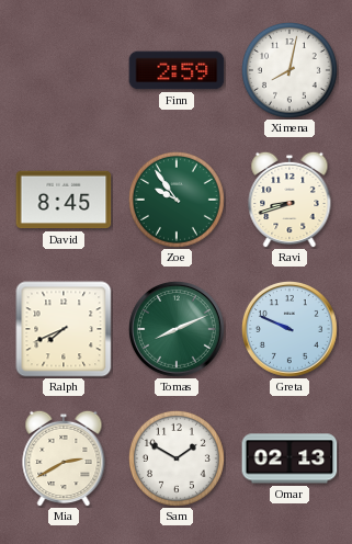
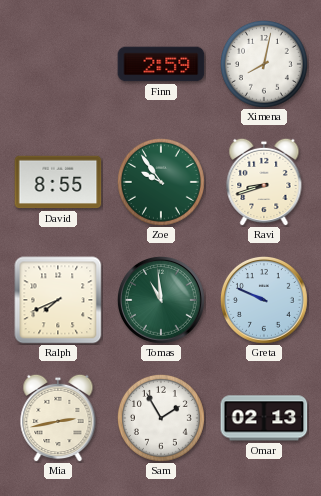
David: 8:45 -> 8:55 (58, 182)
Tomas: 8:11 -> 10:59 (161, 300)
Mia: 2:40 -> 2:43 (58, 418)
Sam: 1:50 -> 1:55 (161, 418)
